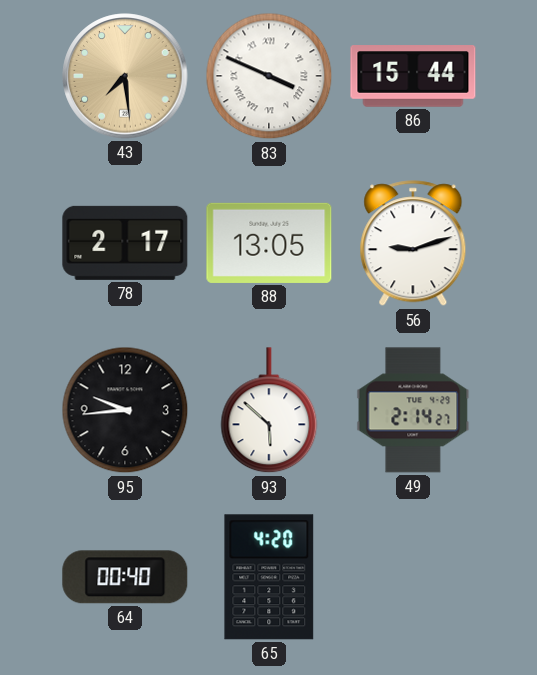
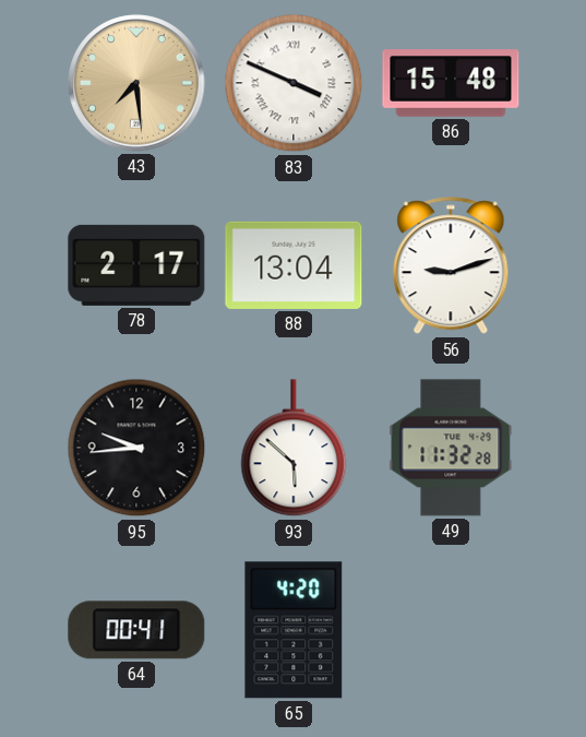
86: 15:44 -> 15:48 (451, 83)
88: 13:05 -> 13:04 (294, 265)
49: 2:14 -> 11:32 (451, 448)
64: 00:40 -> 00:41 (136, 630)
